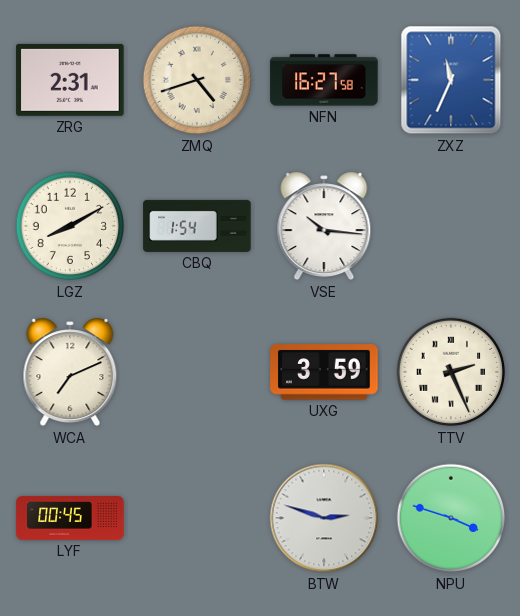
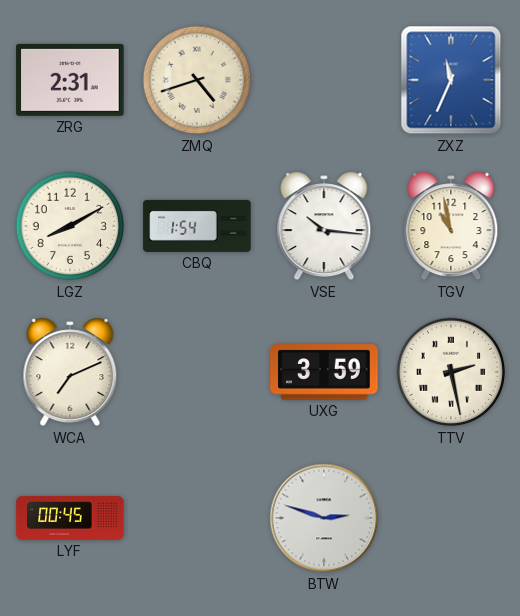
NFN: 16:27 -> none (324, 80)
TGV: none -> 10:58 (451, 226)
TTV: 2:26 -> 2:28 (451, 372)
NPU: 3:48 -> none (451, 518)
